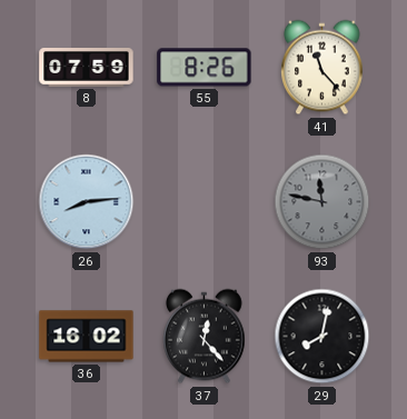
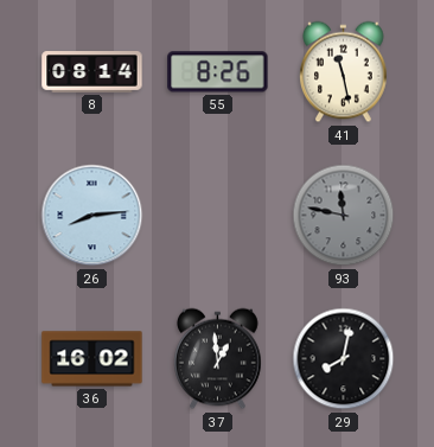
8: 07:59 -> 08:14 (92, 72)
41: 11:23 -> 11:28 (344, 72)
37: 12:23 -> 12:59 (218, 359)
